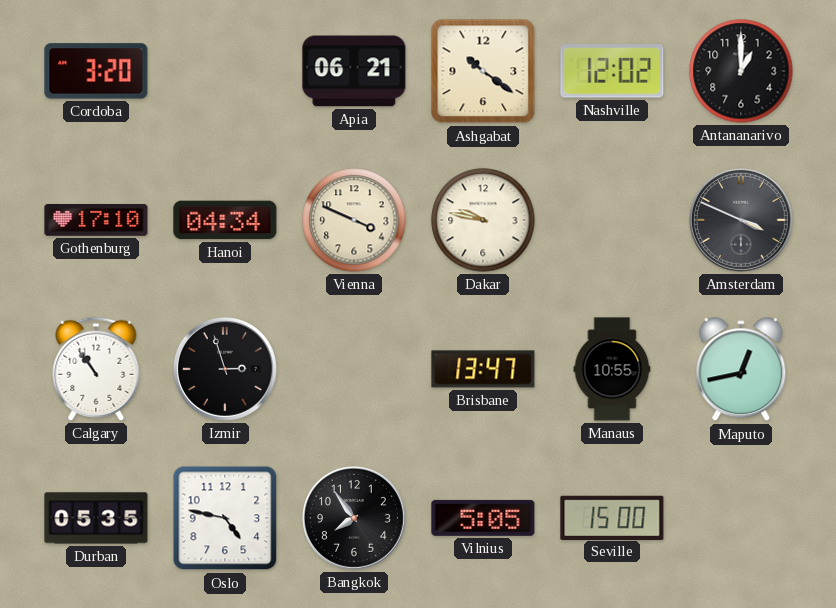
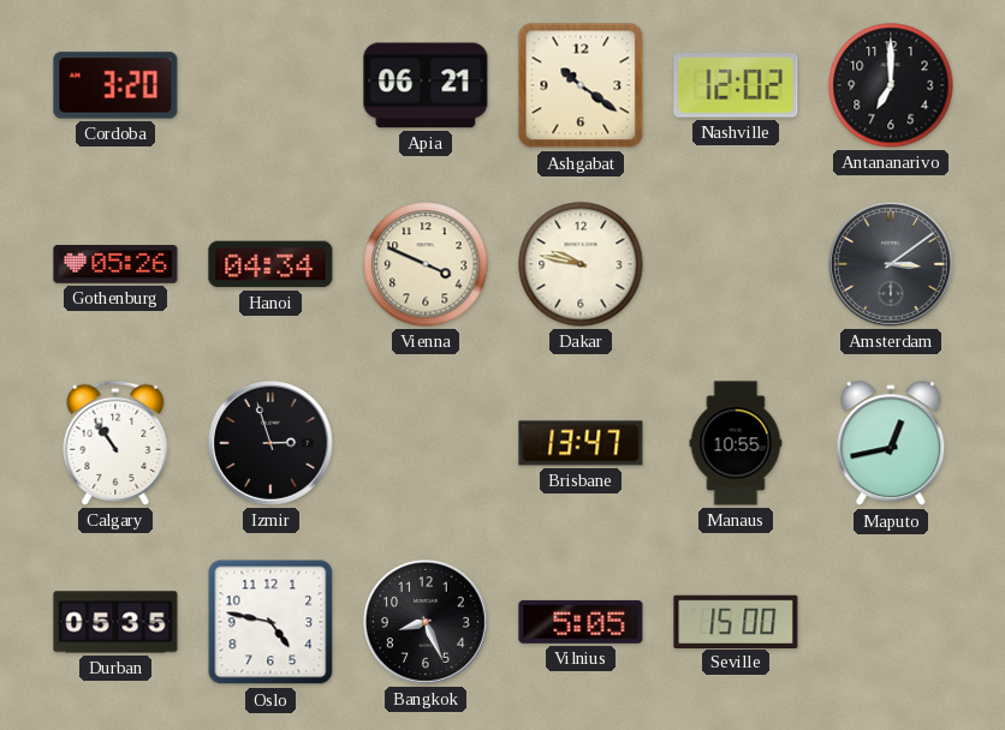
Antananarivo: 1:00 -> 7:00 (891, 85)
Gothenburg: 17:10 -> 05:26 (115, 265)
Amsterdam: 3:49 -> 3:09 (892, 265)
Bangkok: 7:54 -> 8:26 (427, 623)
